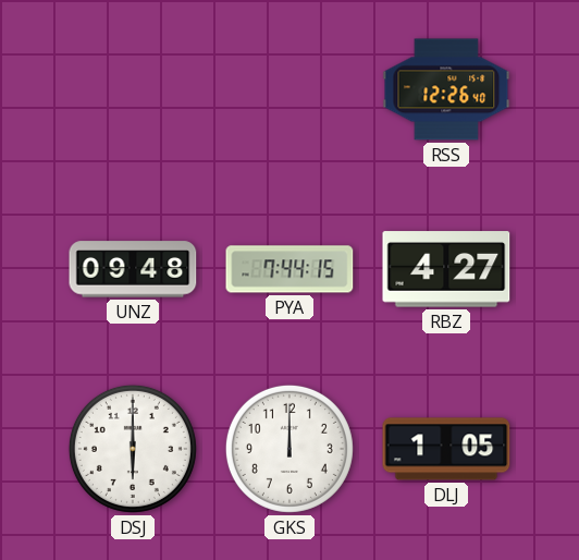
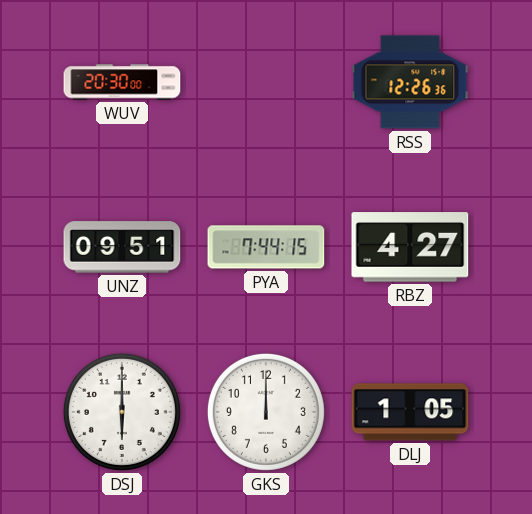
WUV: none -> 20:30 (122, 82)
RSS: 12:26:40 -> 12:26:36 (410, 82)
UNZ: 09:48 -> 09:51 (122, 247)
